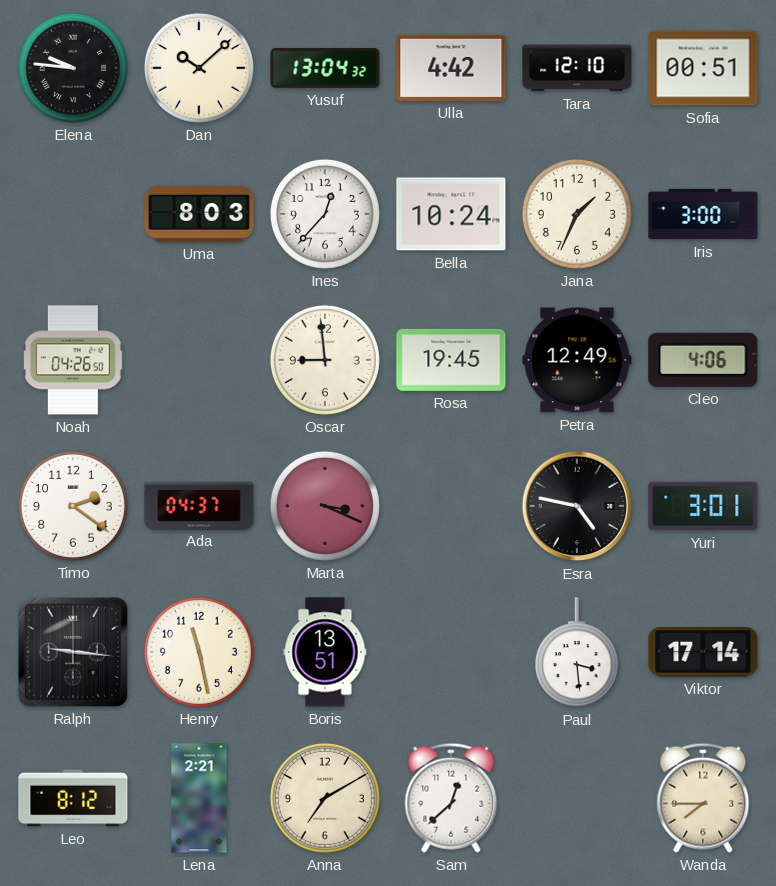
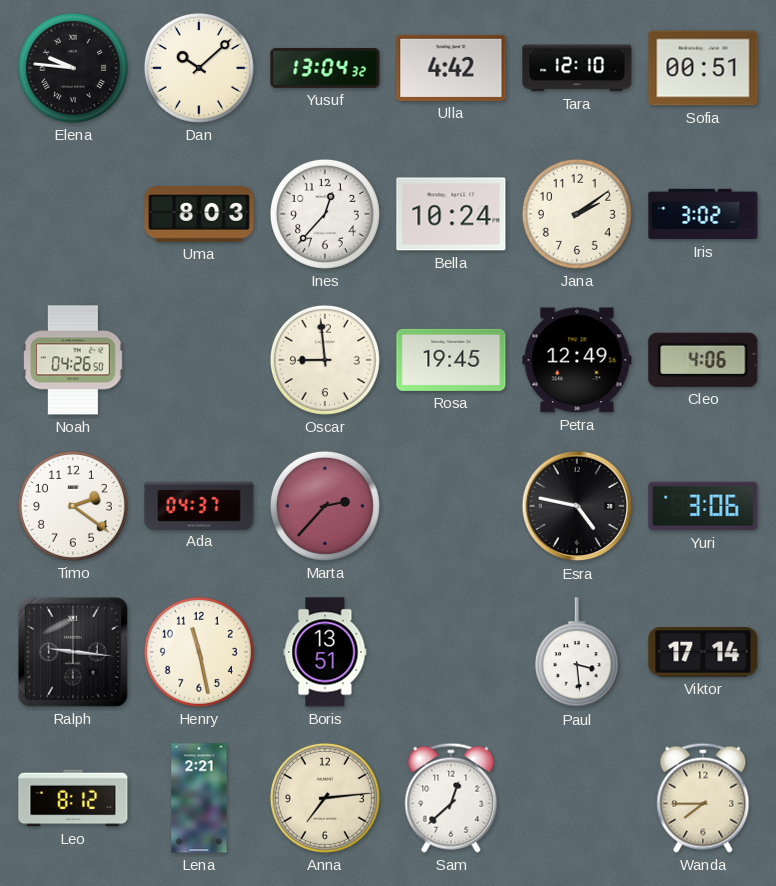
Jana: 1:34 -> 2:09 (577, 214)
Iris: 3:00 -> 3:02 (703, 214)
Marta: 3:19 -> 2:37 (325, 506)
Yuri: 3:01 -> 3:06 (703, 506)
Anna: 7:10 -> 7:14 (325, 798)
